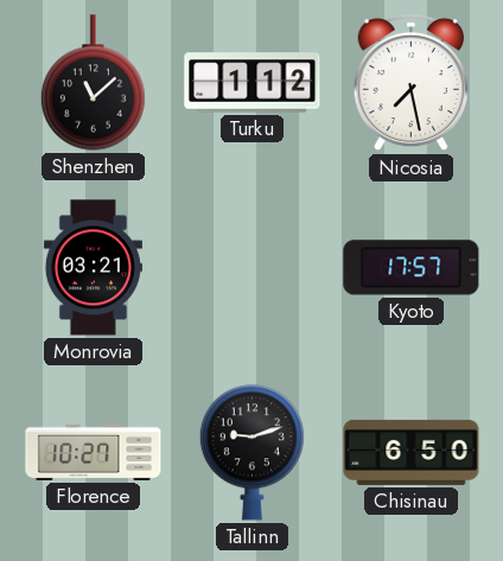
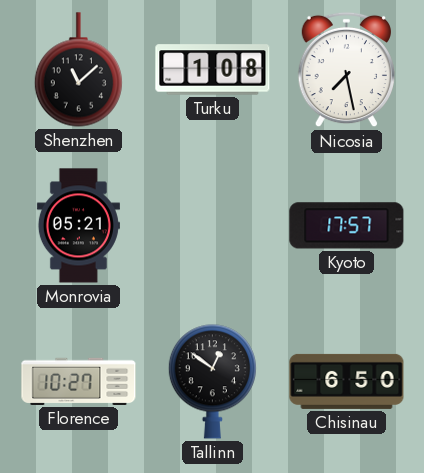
Turku: 1:12 -> 1:08 (213, 70)
Monrovia: 03:21 -> 05:21 (78, 226)
Tallinn: 9:12 -> 12:51 (212, 382)
